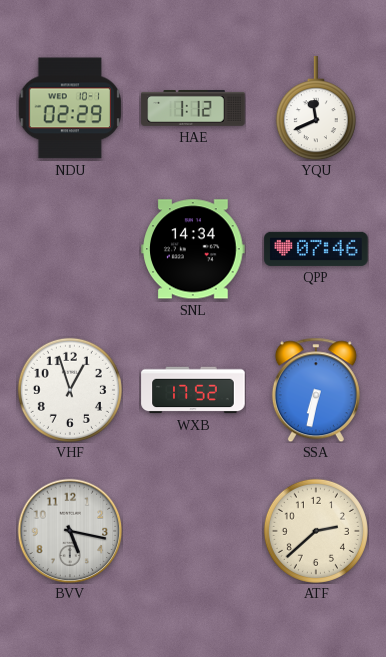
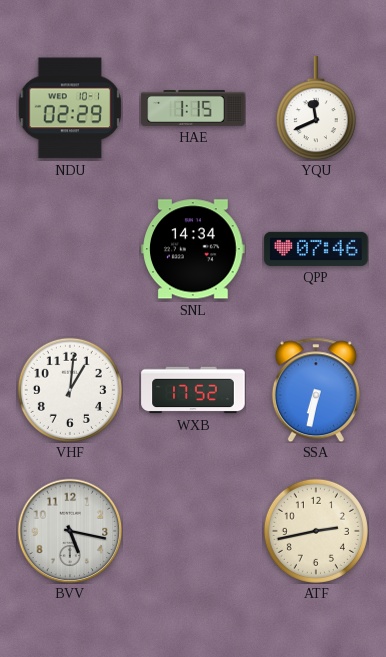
HAE: 1:12 -> 1:15 (193, 109)
VHF: 12:57 -> 1:01 (70, 390)
ATF: 2:38 -> 2:43 (316, 531)
